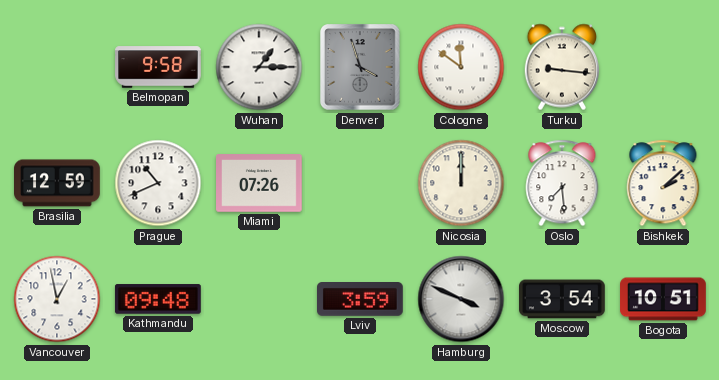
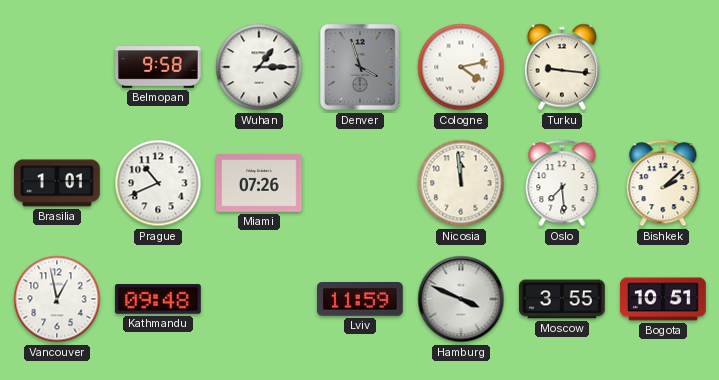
Cologne: 11:51 -> 4:13 (461, 67)
Brasilia: 12:59 -> 1:01 (58, 183)
Nicosia: 12:00 -> 11:59 (461, 183)
Lviv: 3:59 -> 11:59 (361, 300)
Moscow: 3:54 -> 3:55 (563, 299)
